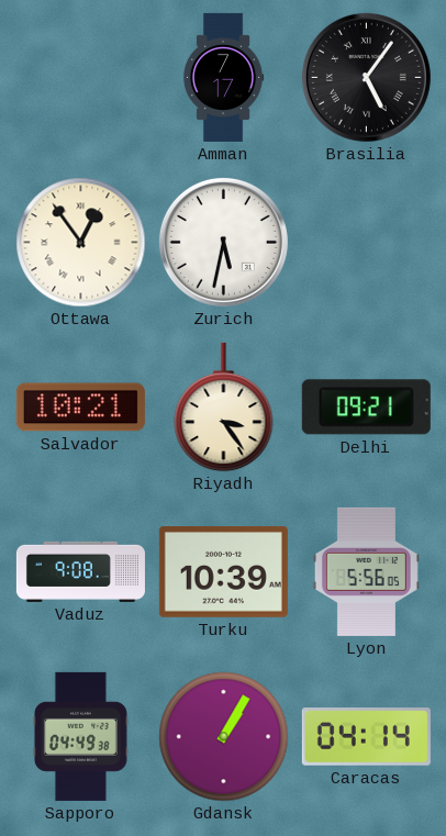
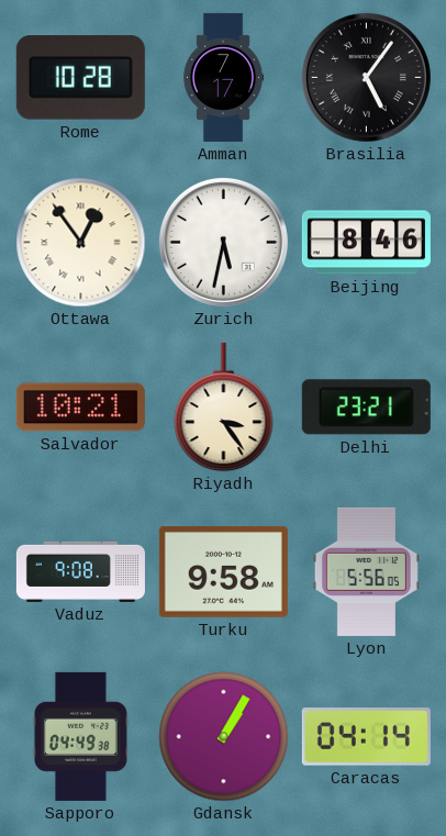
Rome: none -> 10:28 (80, 78)
Beijing: none -> 8:46 (366, 243)
Delhi: 09:21 -> 23:21 (366, 408)
Turku: 10:39 -> 9:58 (223, 572)
